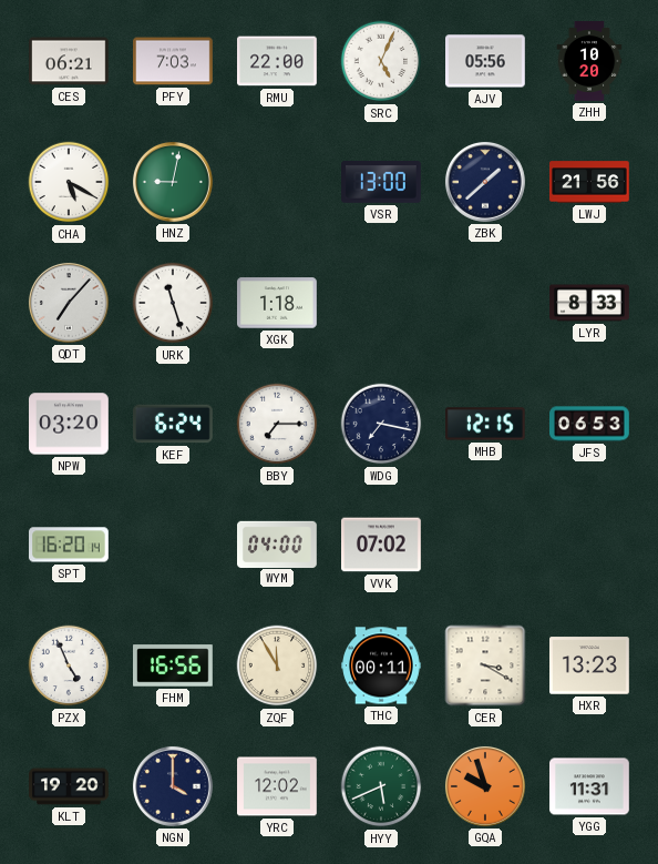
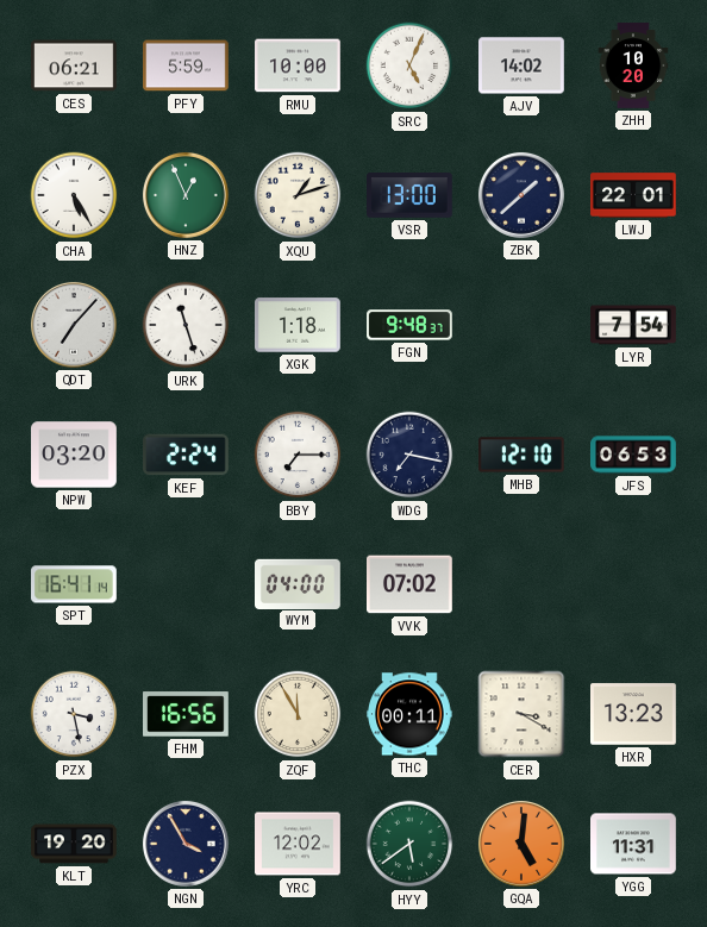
PFY: 7:03 -> 5:59 (186, 65)
RMU: 22:00 -> 10:00 (299, 65)
AJV: 05:56 -> 14:02 (523, 65)
CHA: 5:20 -> 5:25 (74, 195)
HNZ: 9:02 -> 12:56 (186, 195)
XQU: none -> 1:12 (298, 195)
LWJ: 21:56 -> 22:01 (633, 195)
FGN: none -> 9:48 (409, 325)
LYR: 8:33 -> 7:54 (633, 325)
KEF: 6:24 -> 2:24 (187, 455)
MHB: 12:15 -> 12:10 (523, 455)
SPT: 16:20 -> 16:41 (75, 584)
PZX: 4:56 -> 3:28 (74, 714)
NGN: 4:00 -> 3:55 (186, 844)
HYY: 5:41 -> 5:39 (409, 844)
GQA: 9:57 -> 5:01 (521, 844)
